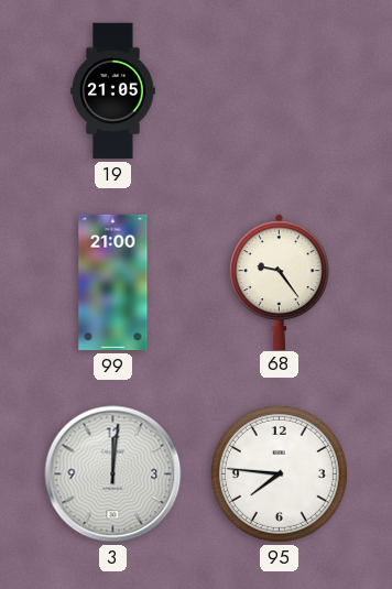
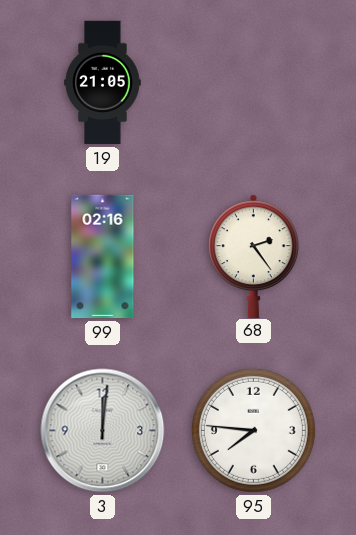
99: 21:00 -> 02:16 (103, 257)
68: 9:24 -> 2:24 (254, 256)
